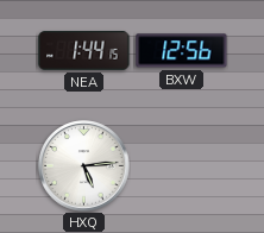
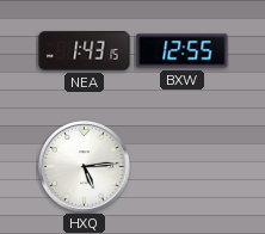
NEA: 1:44 -> 1:43 (85, 51)
BXW: 12:56 -> 12:55 (183, 51)
